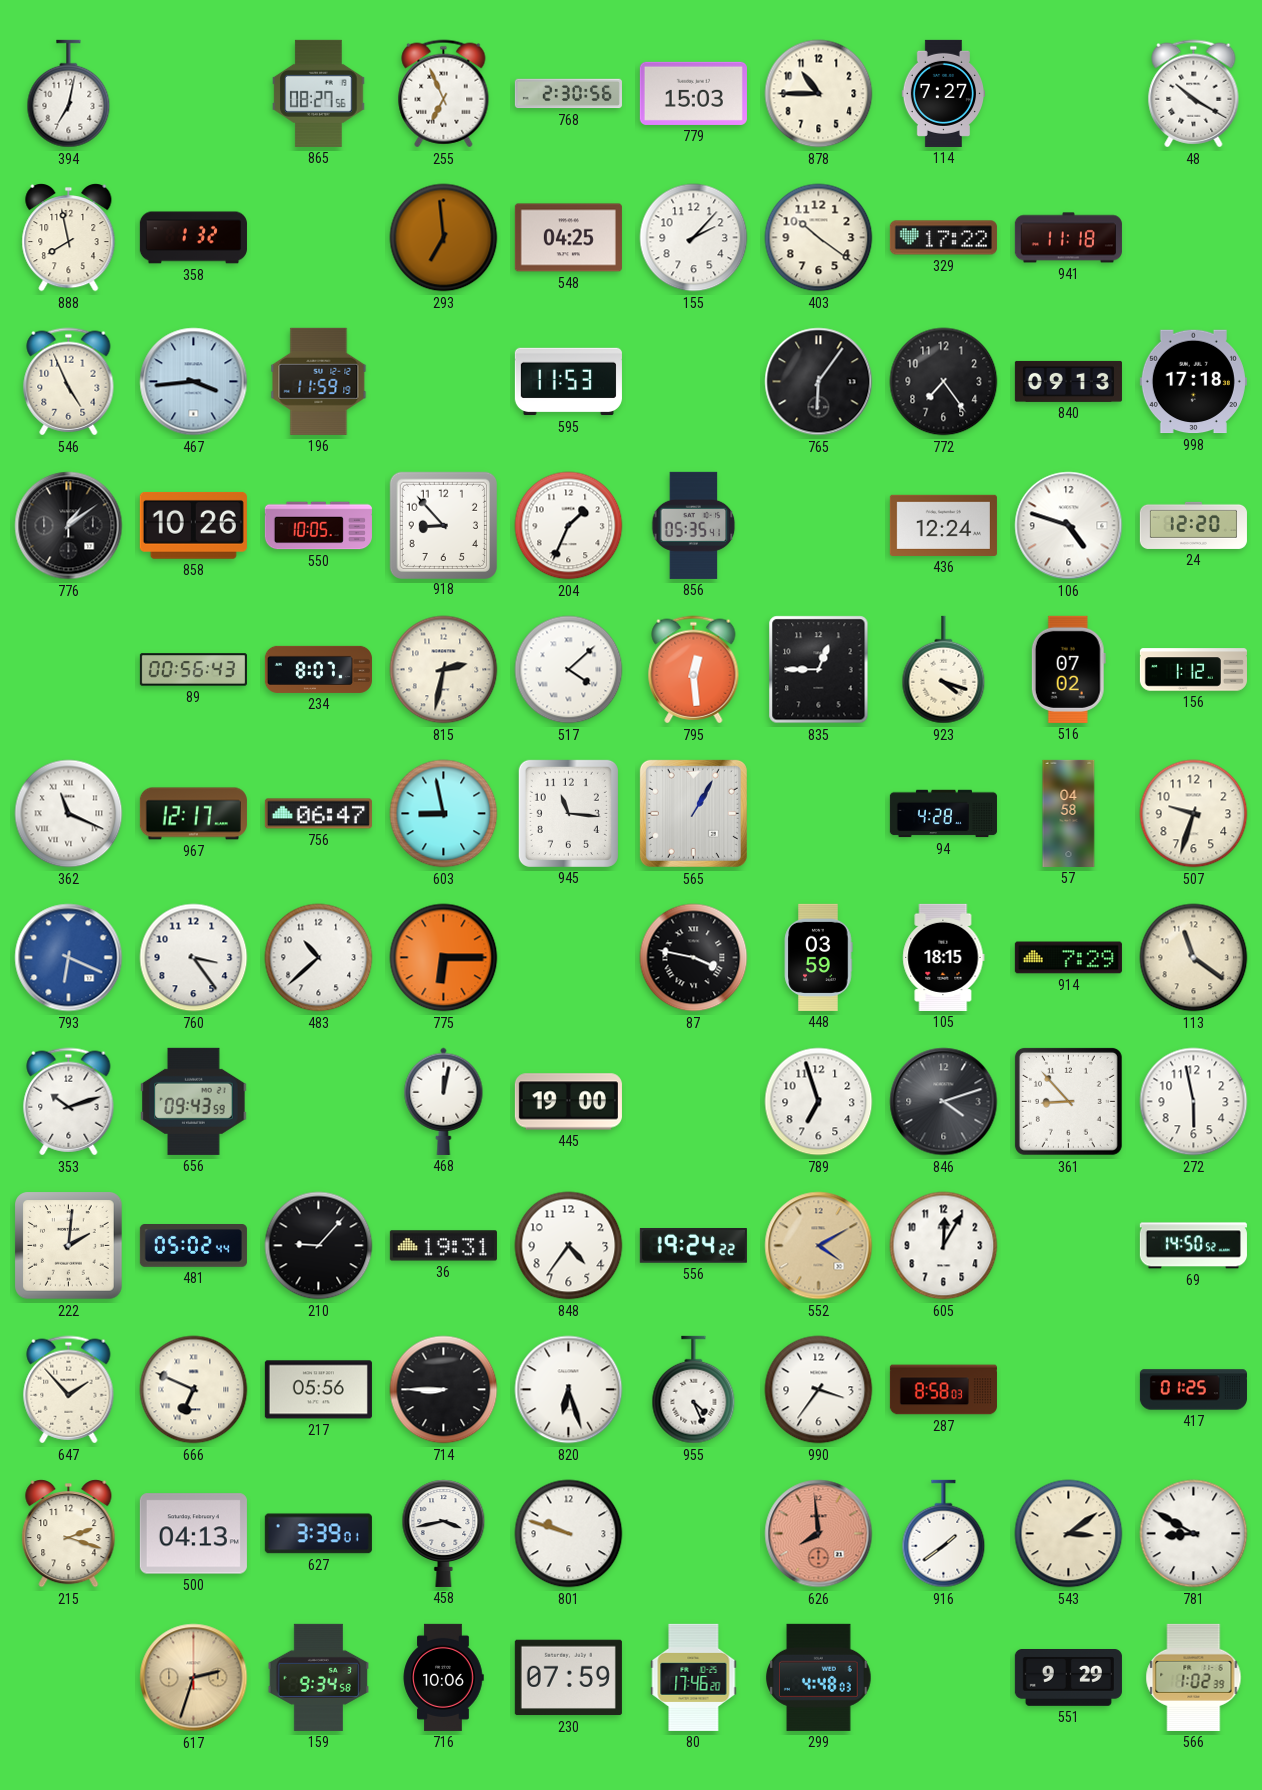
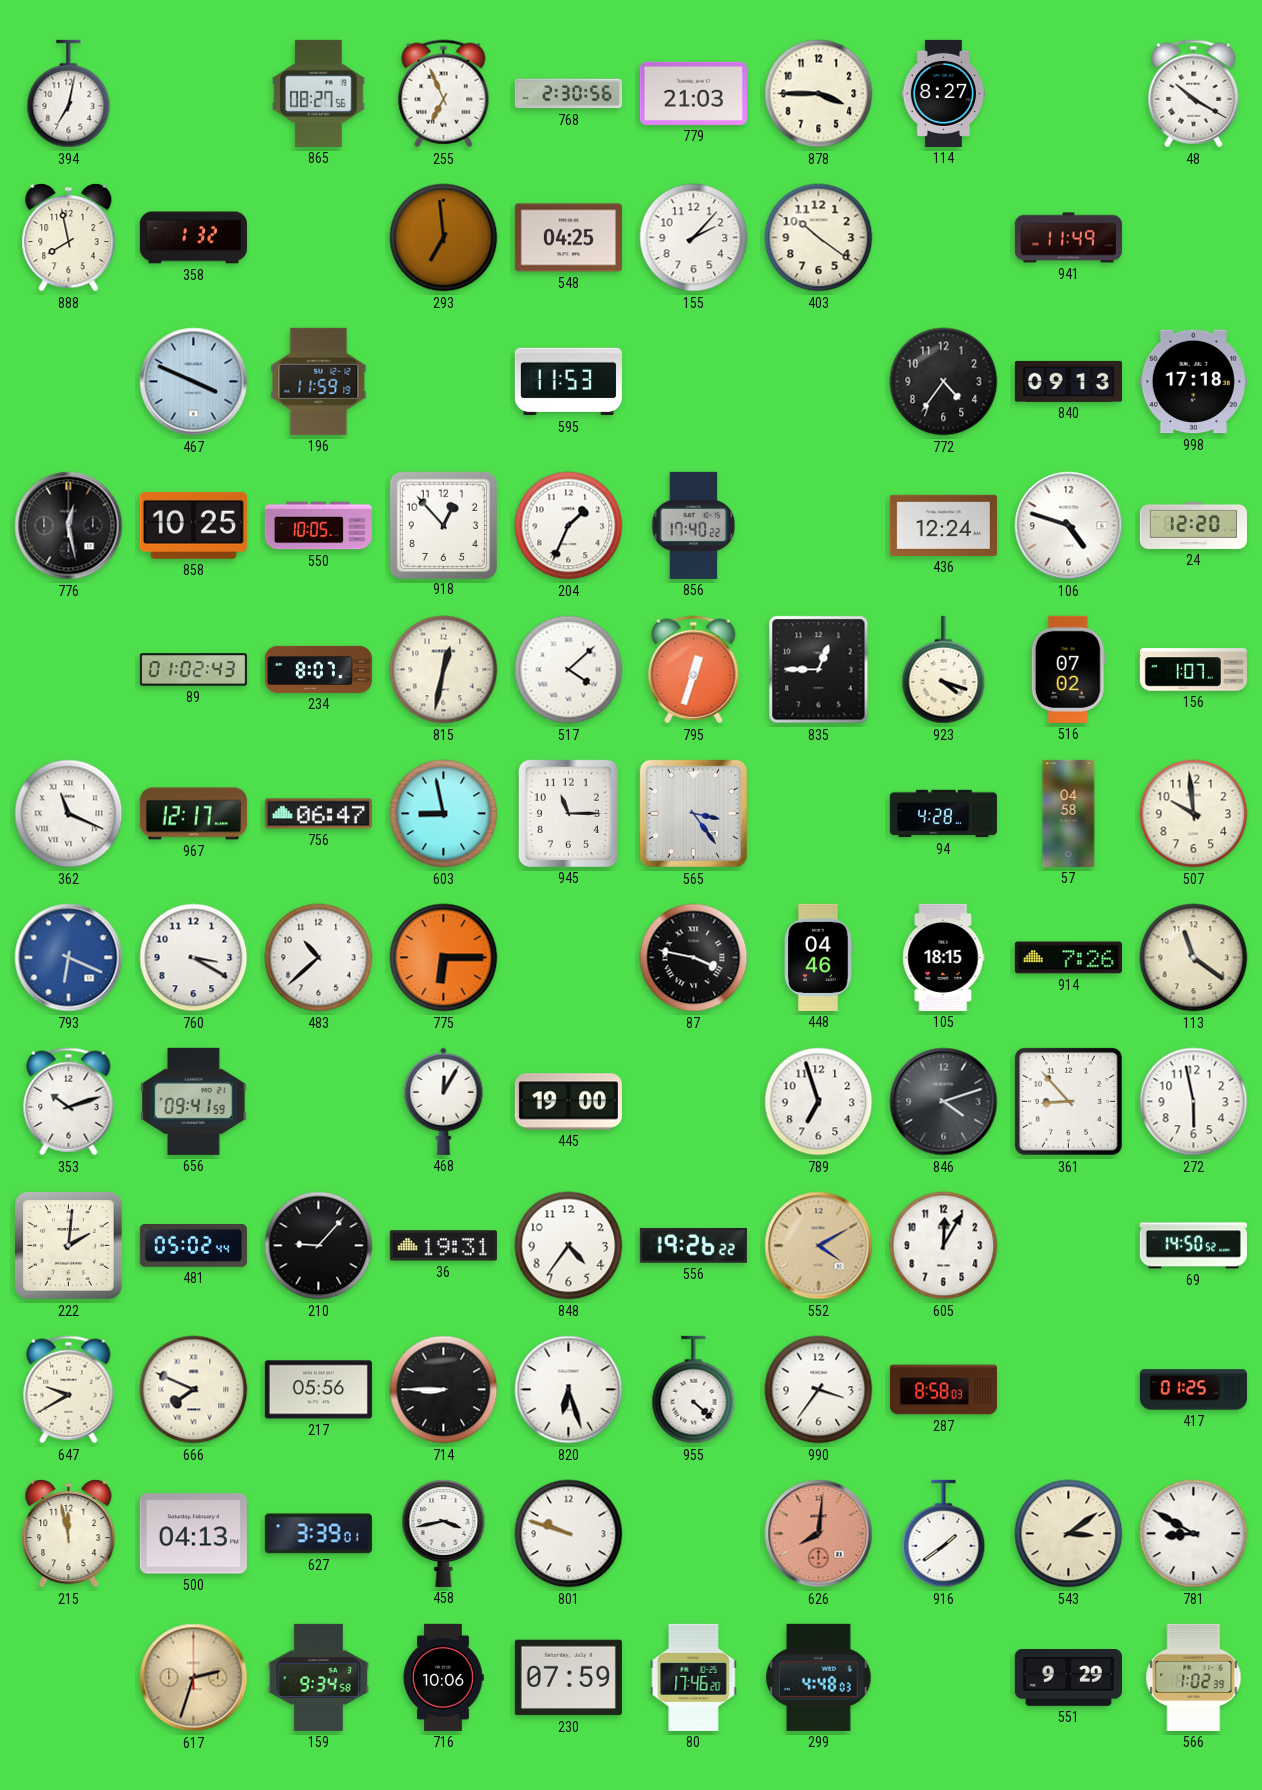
779: 15:03 -> 21:03 (693, 93)
878: 10:45 -> 3:45 (819, 94)
114: 7:27 -> 8:27 (943, 93)
329: 17:22 -> none (943, 238)
941: 11:18 -> 11:49 (1068, 238)
546: 4:56 -> none (69, 382)
467: 3:44 -> 3:49 (194, 382)
765: 6:06 -> none (819, 382)
772: 7:24 -> 4:36 (944, 382)
776: 1:09 -> 12:28 (69, 526)
858: 10:26 -> 10:25 (193, 525)
918: 8:53 -> 12:53 (443, 525)
856: 05:35 -> 17:40 (694, 525)
89: 00:56 -> 01:02 (193, 670)
815: 2:32 -> 12:32 (444, 670)
795: 12:29 -> 12:33 (694, 670)
156: 1:12 -> 1:07 (1193, 670)
945: 11:16 -> 11:15 (568, 813)
565: 1:05 -> 3:24 (693, 813)
507: 9:33 -> 9:59 (1194, 814)
760: 3:24 -> 3:20 (194, 958)
448: 03:59 -> 04:46 (818, 957)
914: 7:29 -> 7:26 (1068, 958)
656: 09:43 -> 09:41 (194, 1101)
468: 12:02 -> 12:05 (444, 1101)
556: 19:24 -> 19:26 (693, 1246)
647: 1:53 -> 9:40 (69, 1390)
666: 6:49 -> 7:49 (194, 1390)
955: 4:26 -> 4:22 (694, 1390)
215: 2:18 -> 11:58 (69, 1534)
626: 7:59 -> 8:01 (819, 1534)
